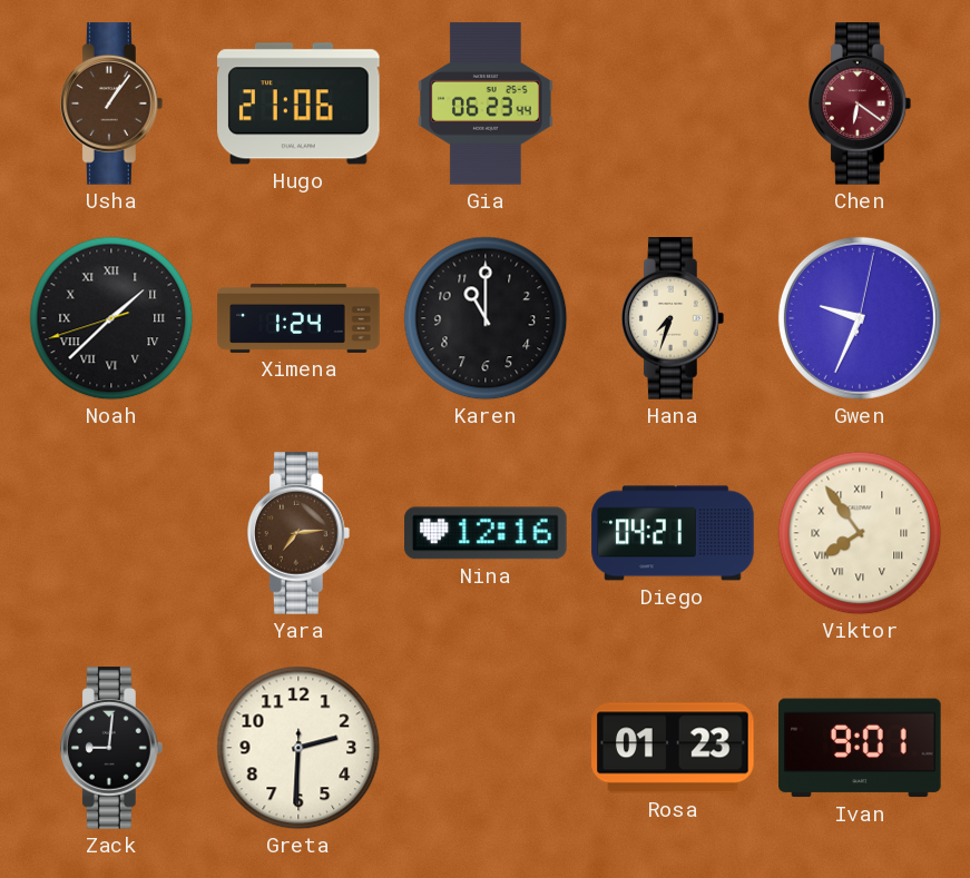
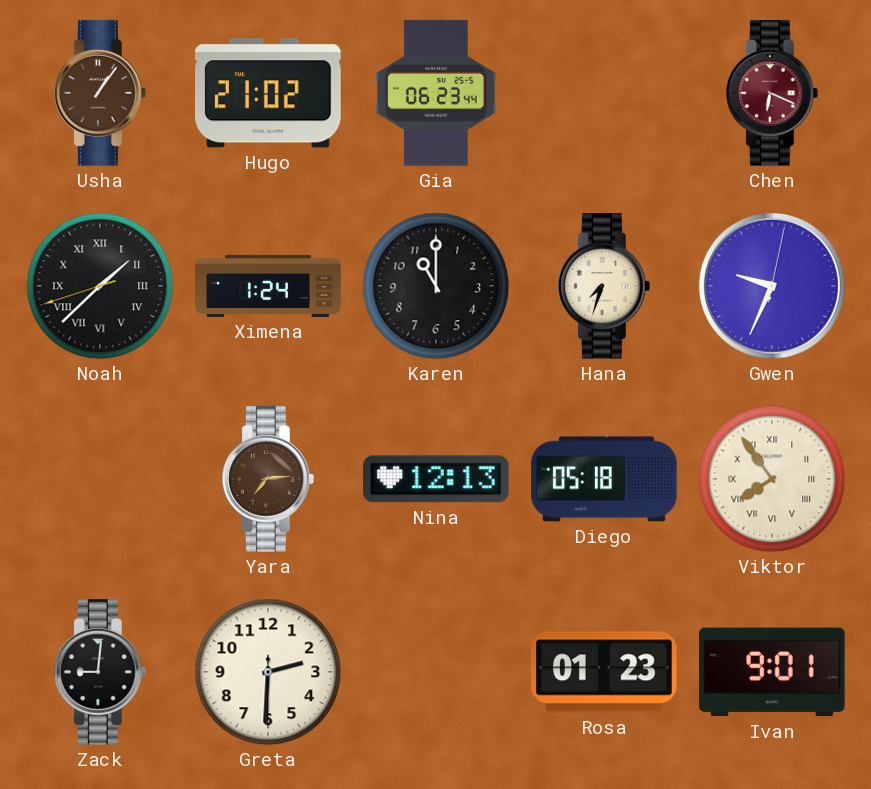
Hugo: 21:06 -> 21:02 (269, 93)
Chen: 6:21 -> 6:19 (773, 93)
Nina: 12:16 -> 12:13 (436, 479)
Diego: 04:21 -> 05:18 (604, 479)
